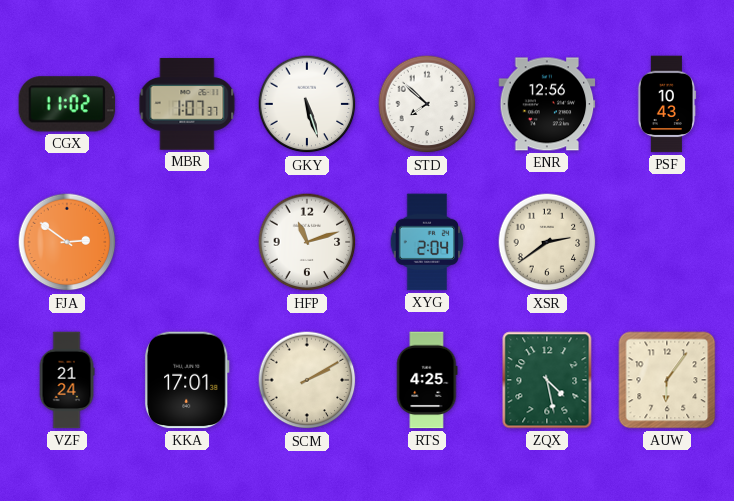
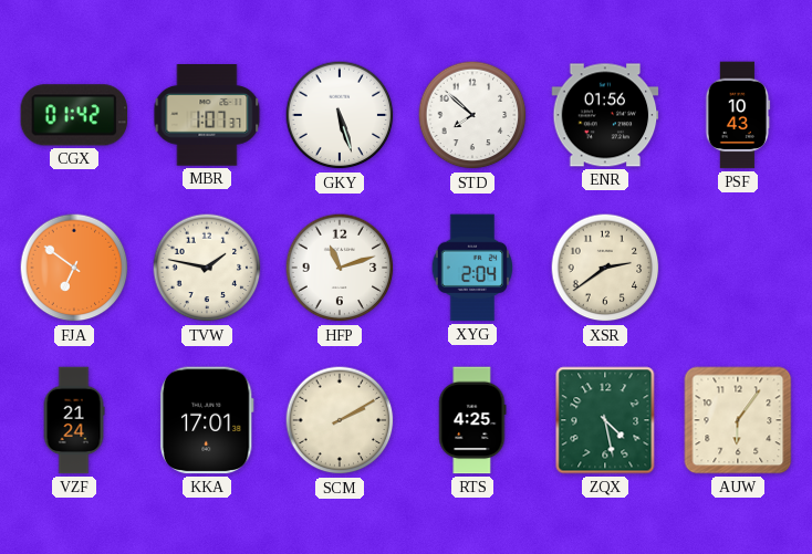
CGX: 11:02 -> 01:42 (74, 115)
ENR: 12:56 -> 01:56 (605, 115)
FJA: 2:51 -> 6:51 (74, 268)
TVW: none -> 1:47 (207, 268)
